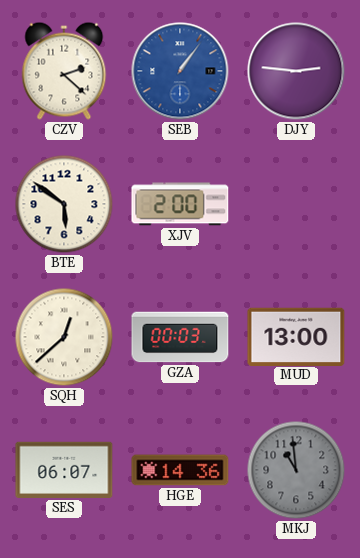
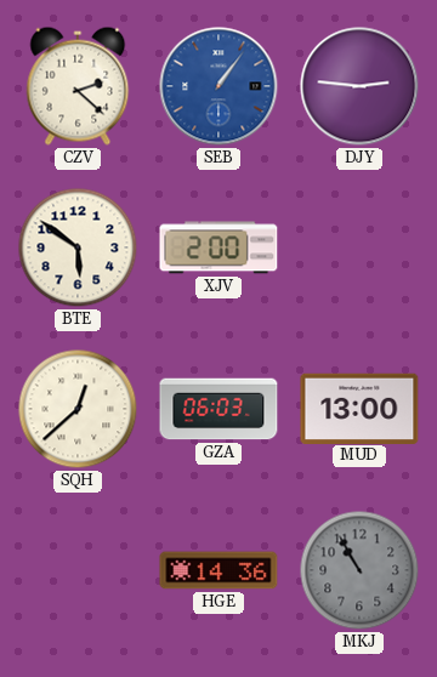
GZA: 00:03 -> 06:03 (218, 409)
SES: 06:07 -> none (64, 470)
MKJ: 10:59 -> 10:55 (359, 570)
